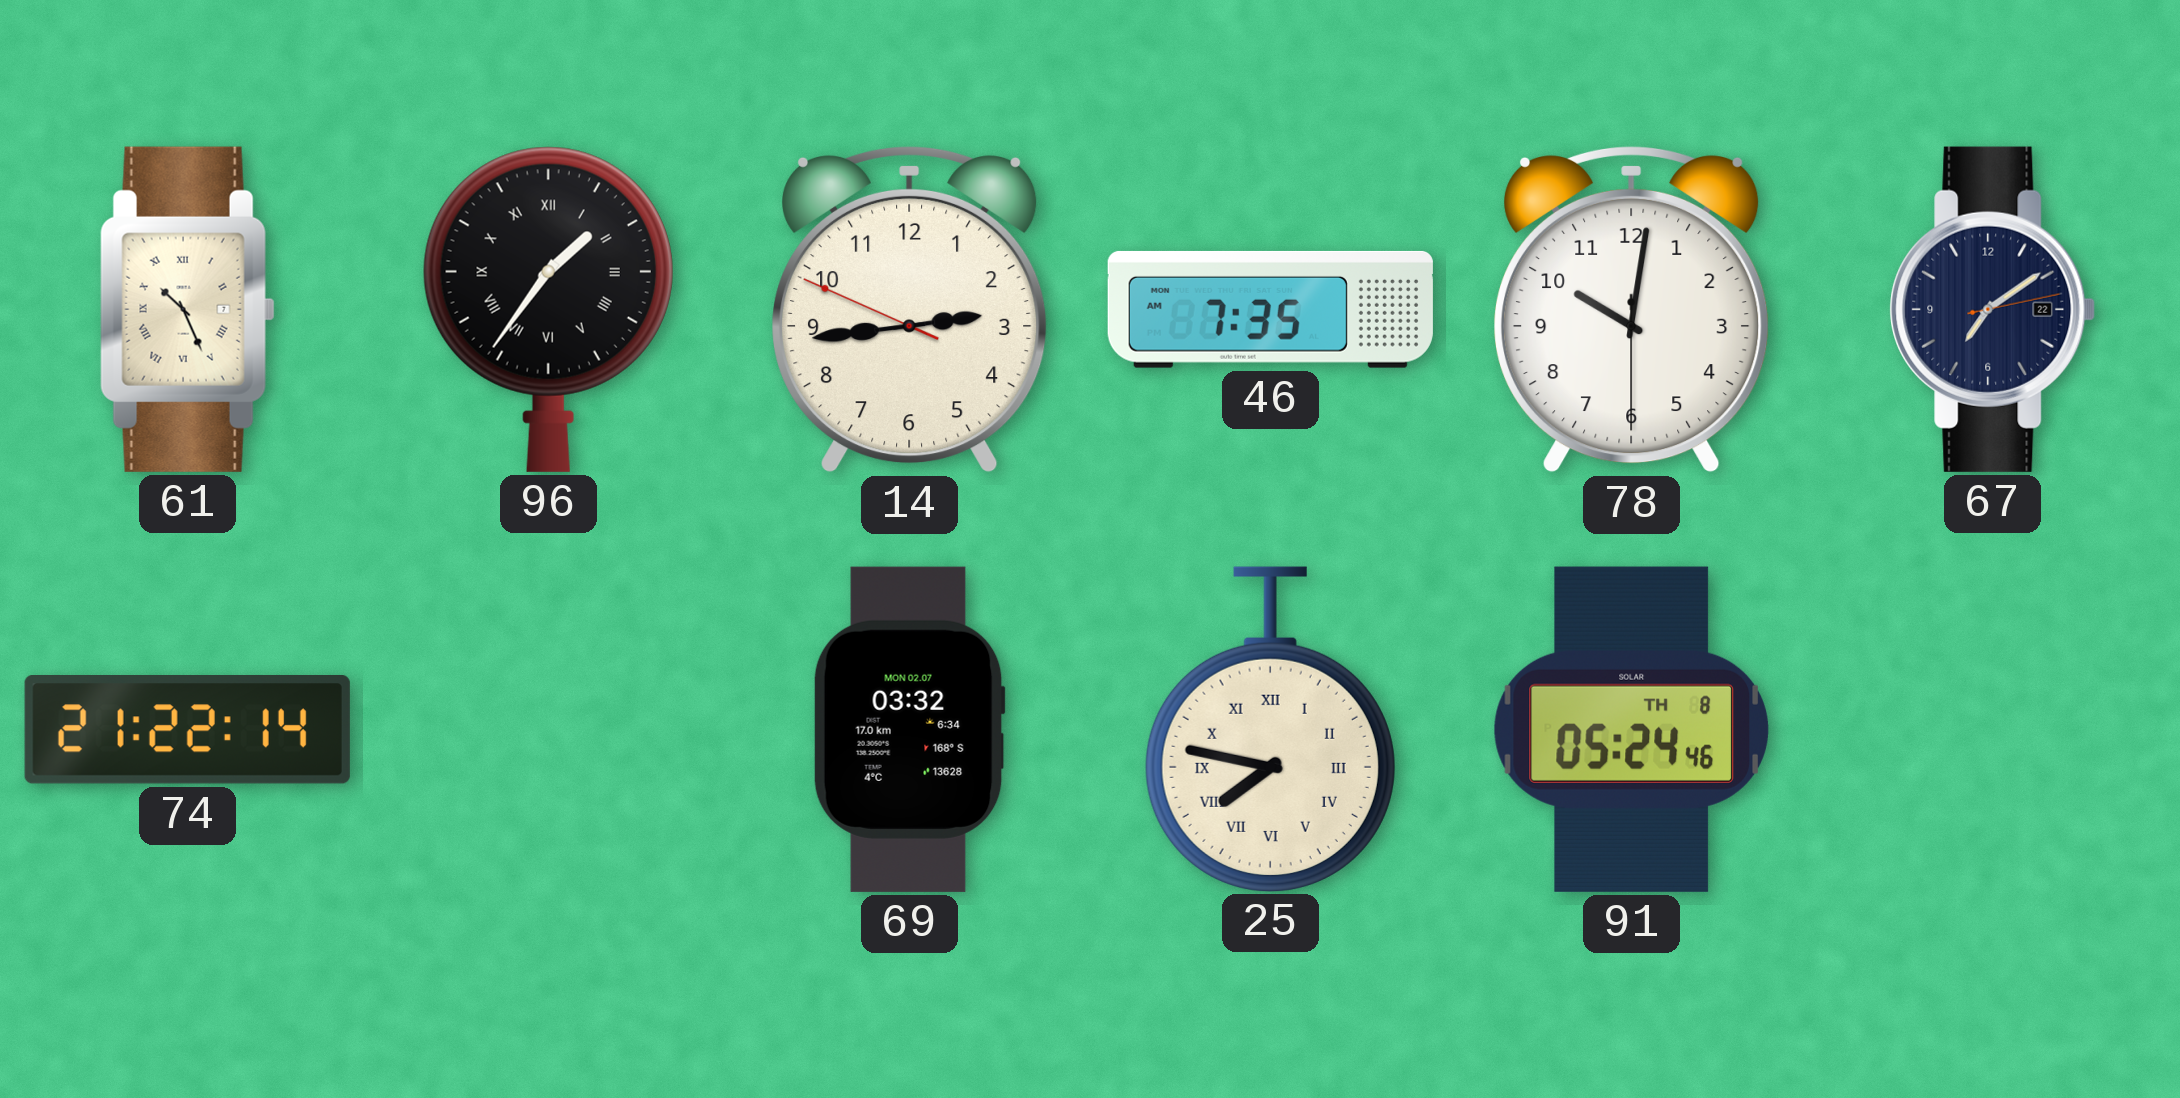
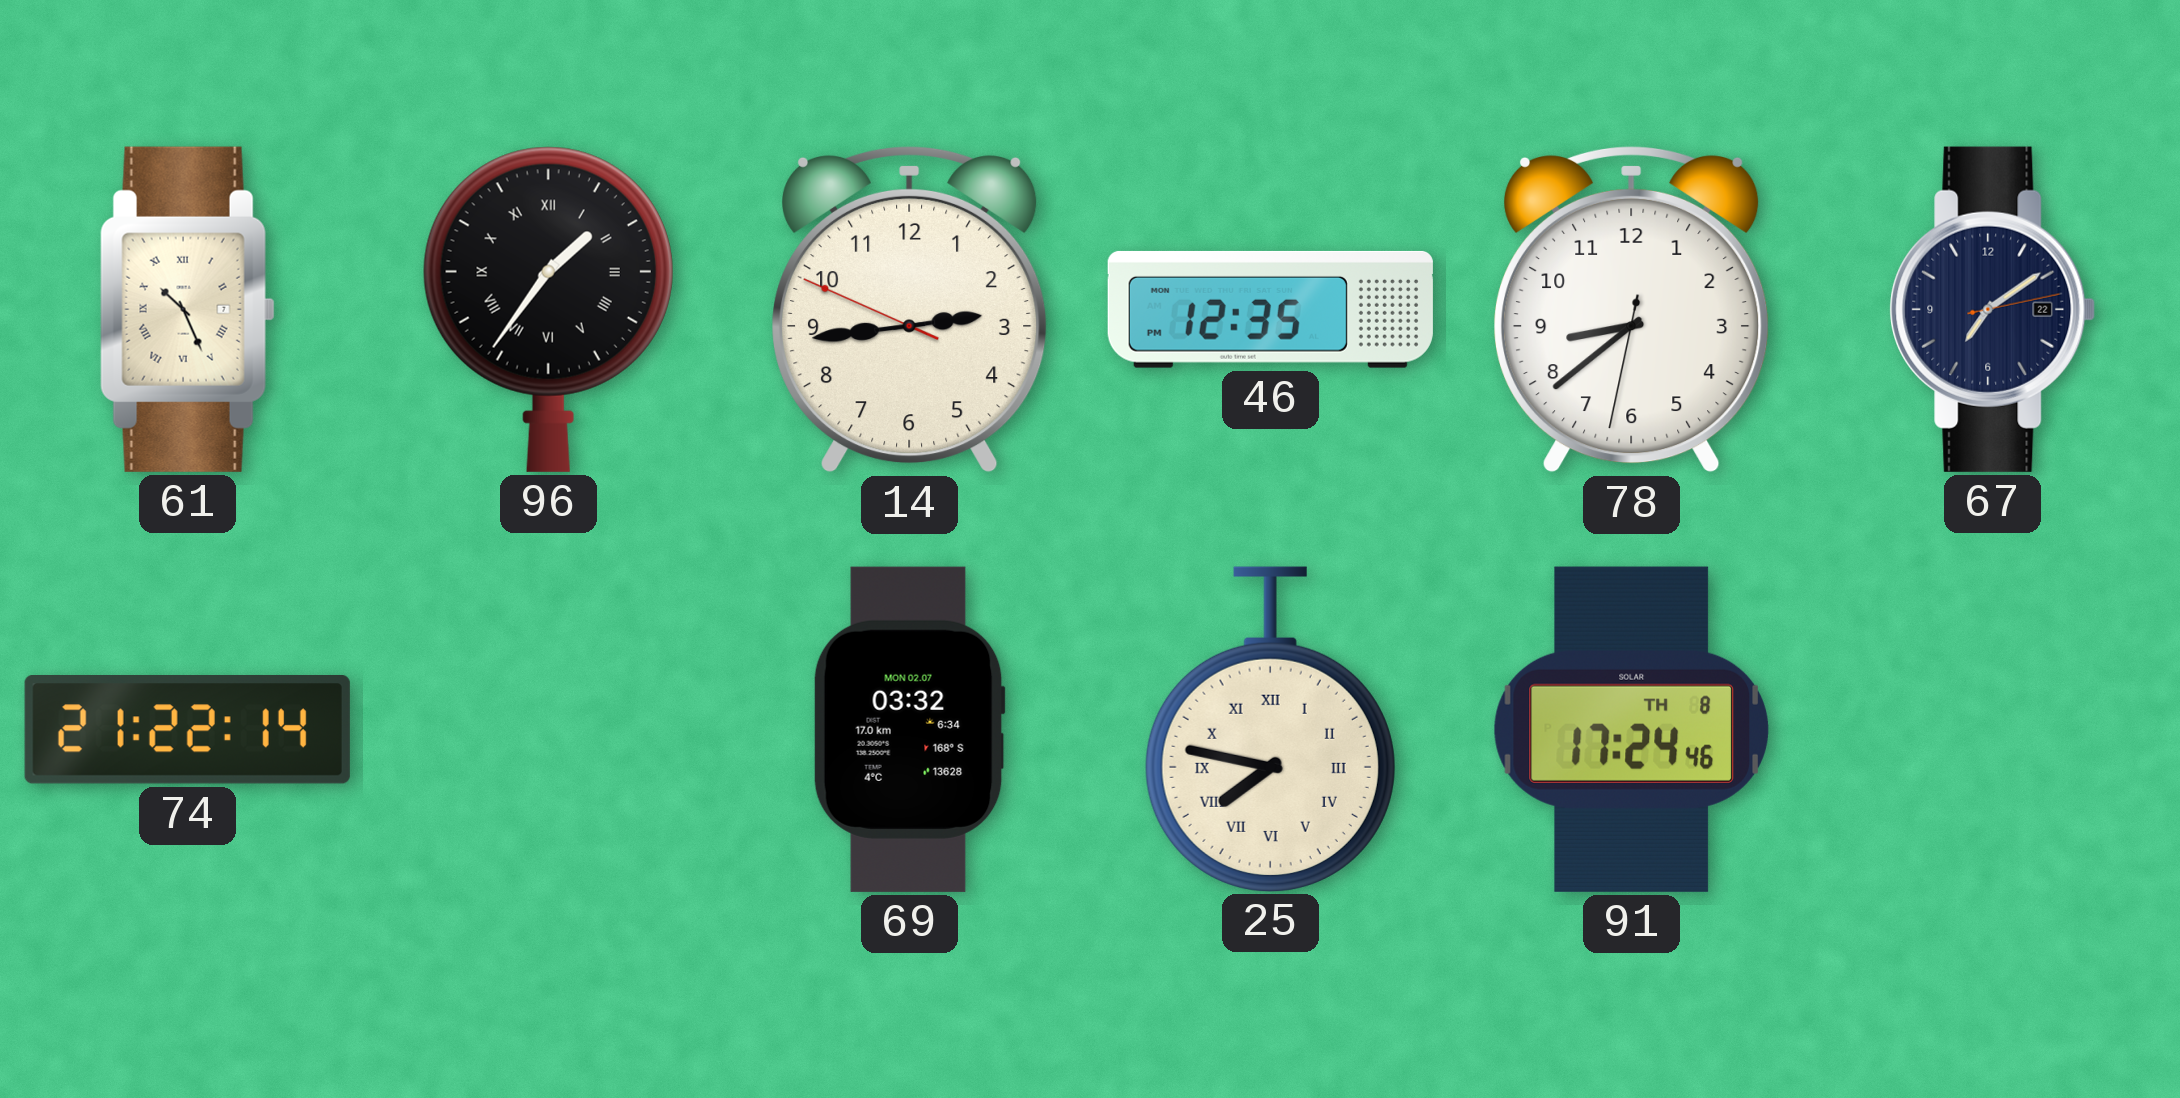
46: 7:35 -> 12:35 (1270, 309)
78: 10:01 -> 8:38 (1632, 309)
91: 05:24 -> 17:24 (1631, 729)
